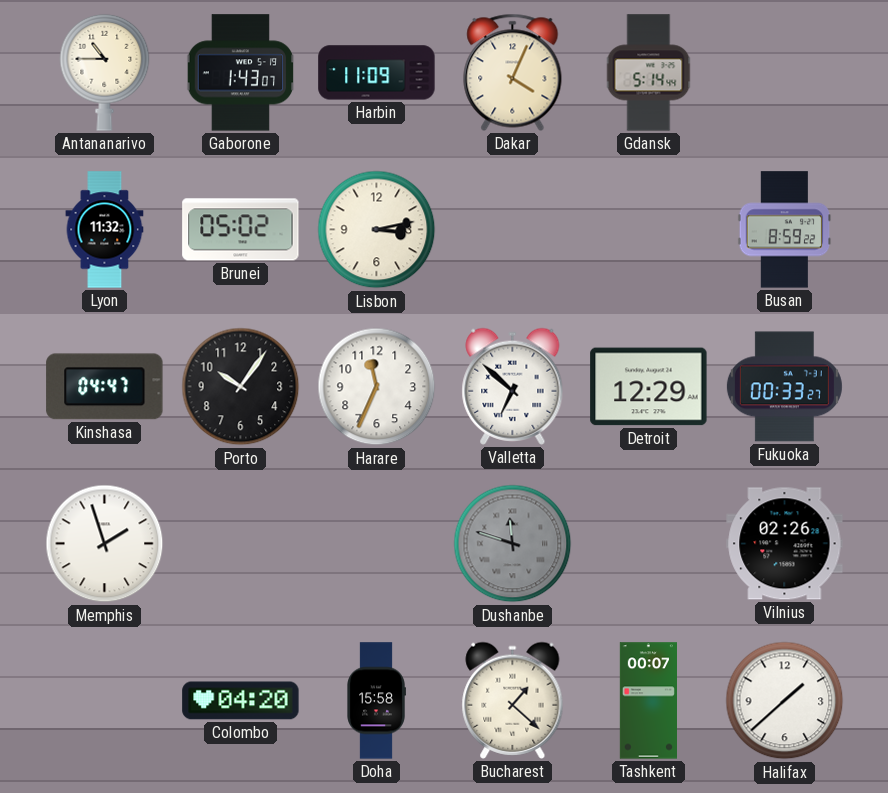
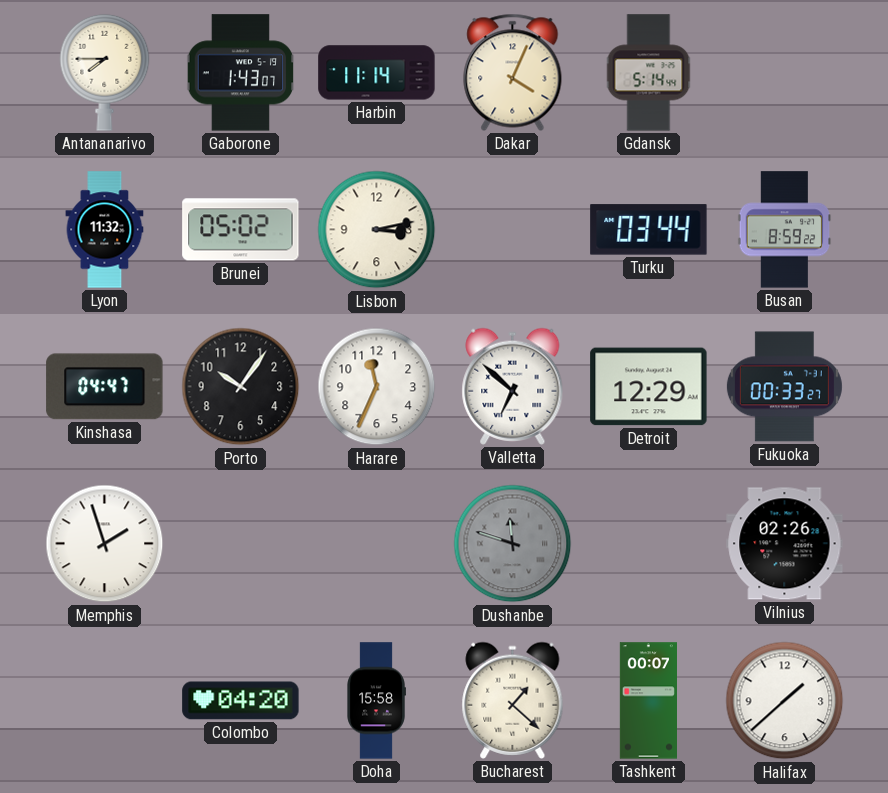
Antananarivo: 10:45 -> 7:45 (105, 72)
Harbin: 11:09 -> 11:14 (377, 73)
Turku: none -> 03:44 (649, 230)
